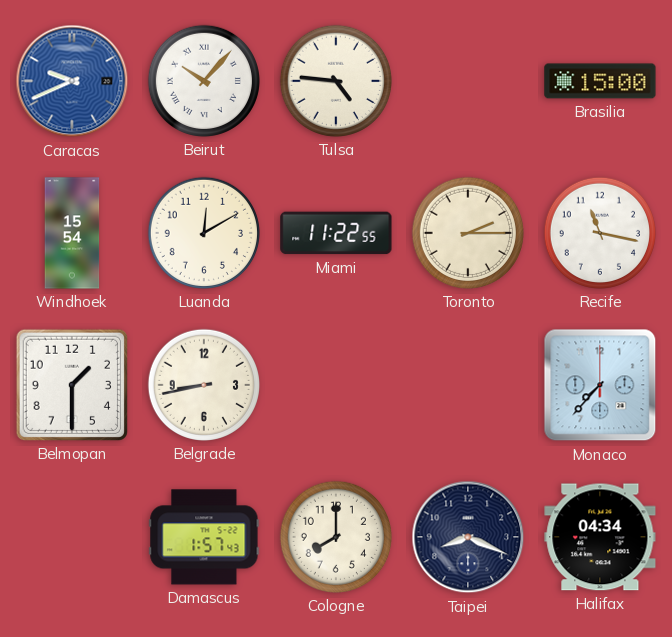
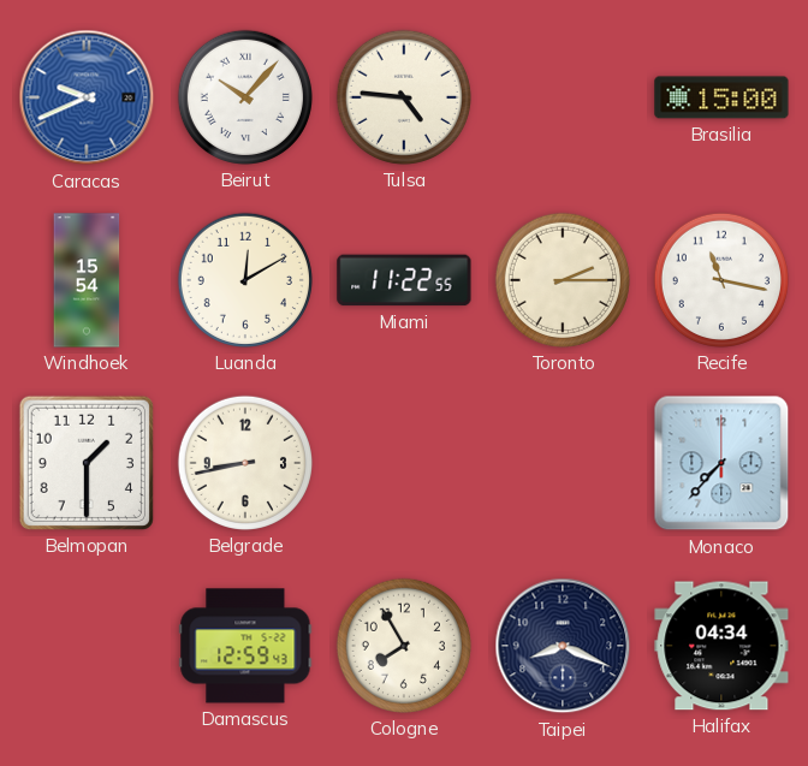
Damascus: 1:57 -> 12:59 (245, 646)
Cologne: 8:00 -> 7:55 (404, 646)
